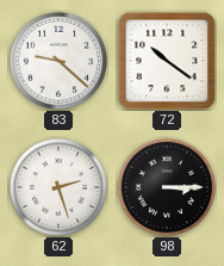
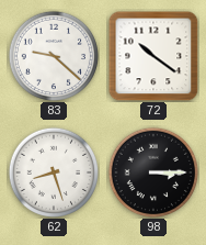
62: 2:27 -> 8:27 (53, 171)
